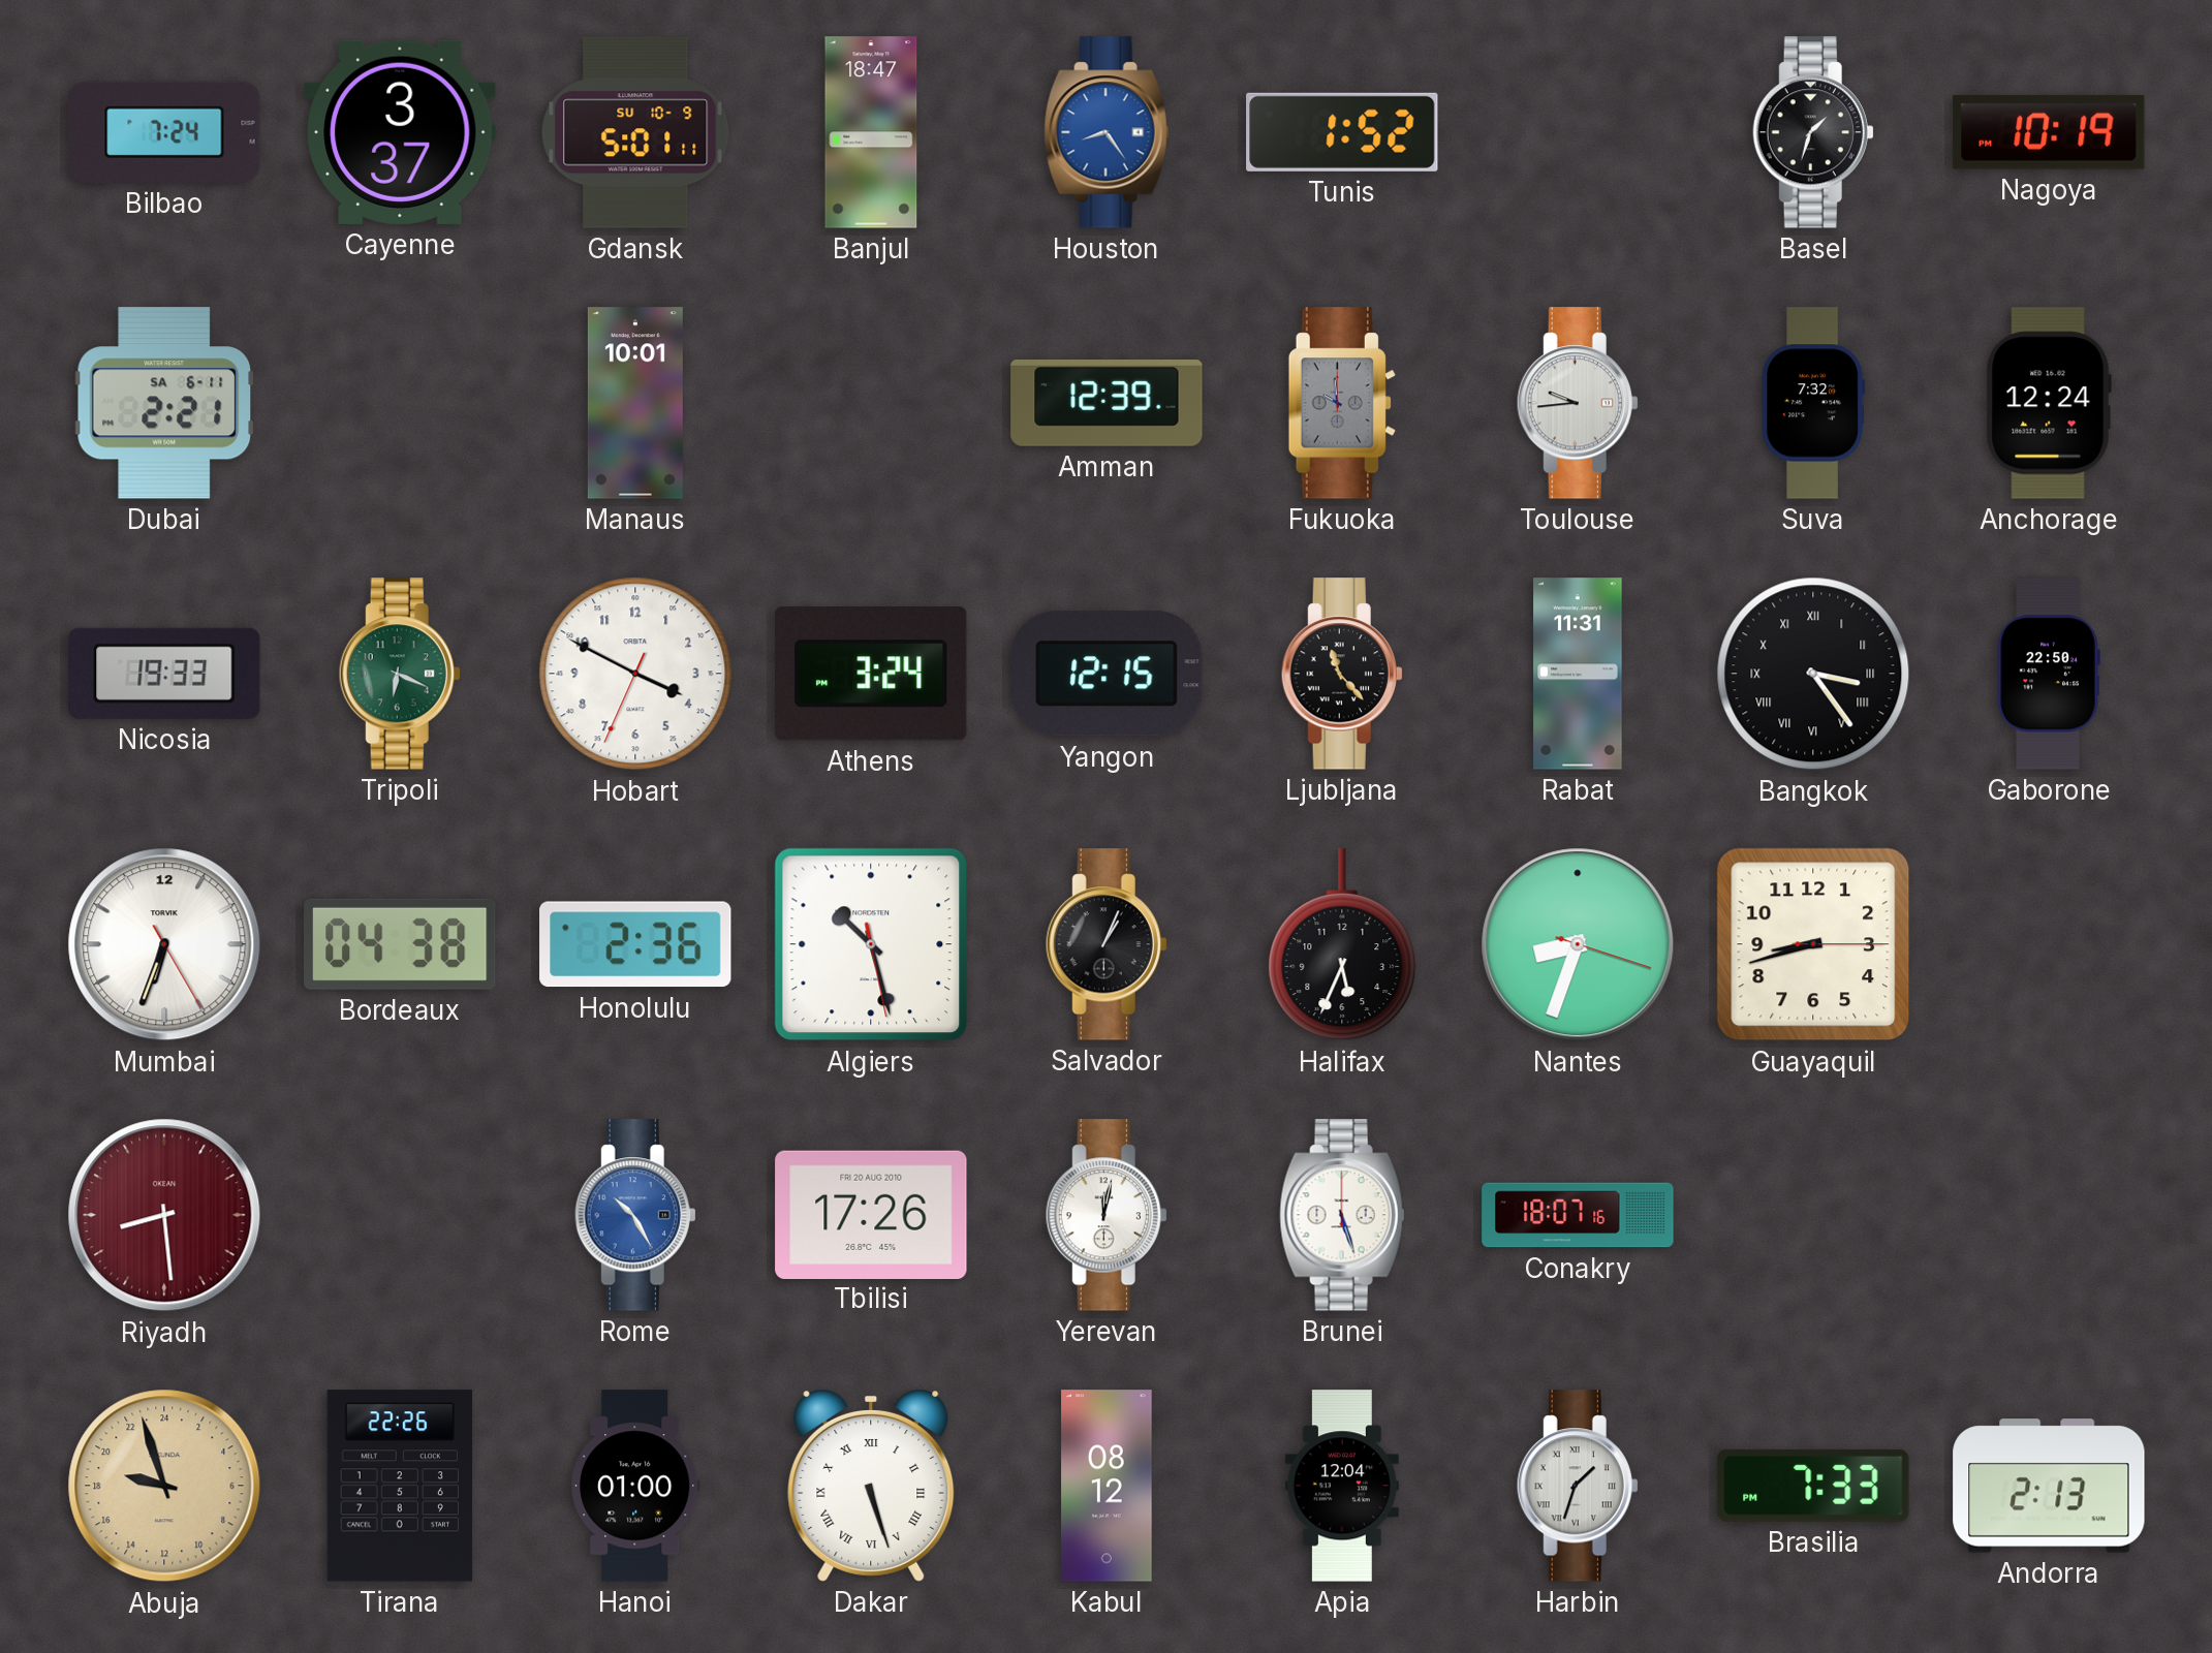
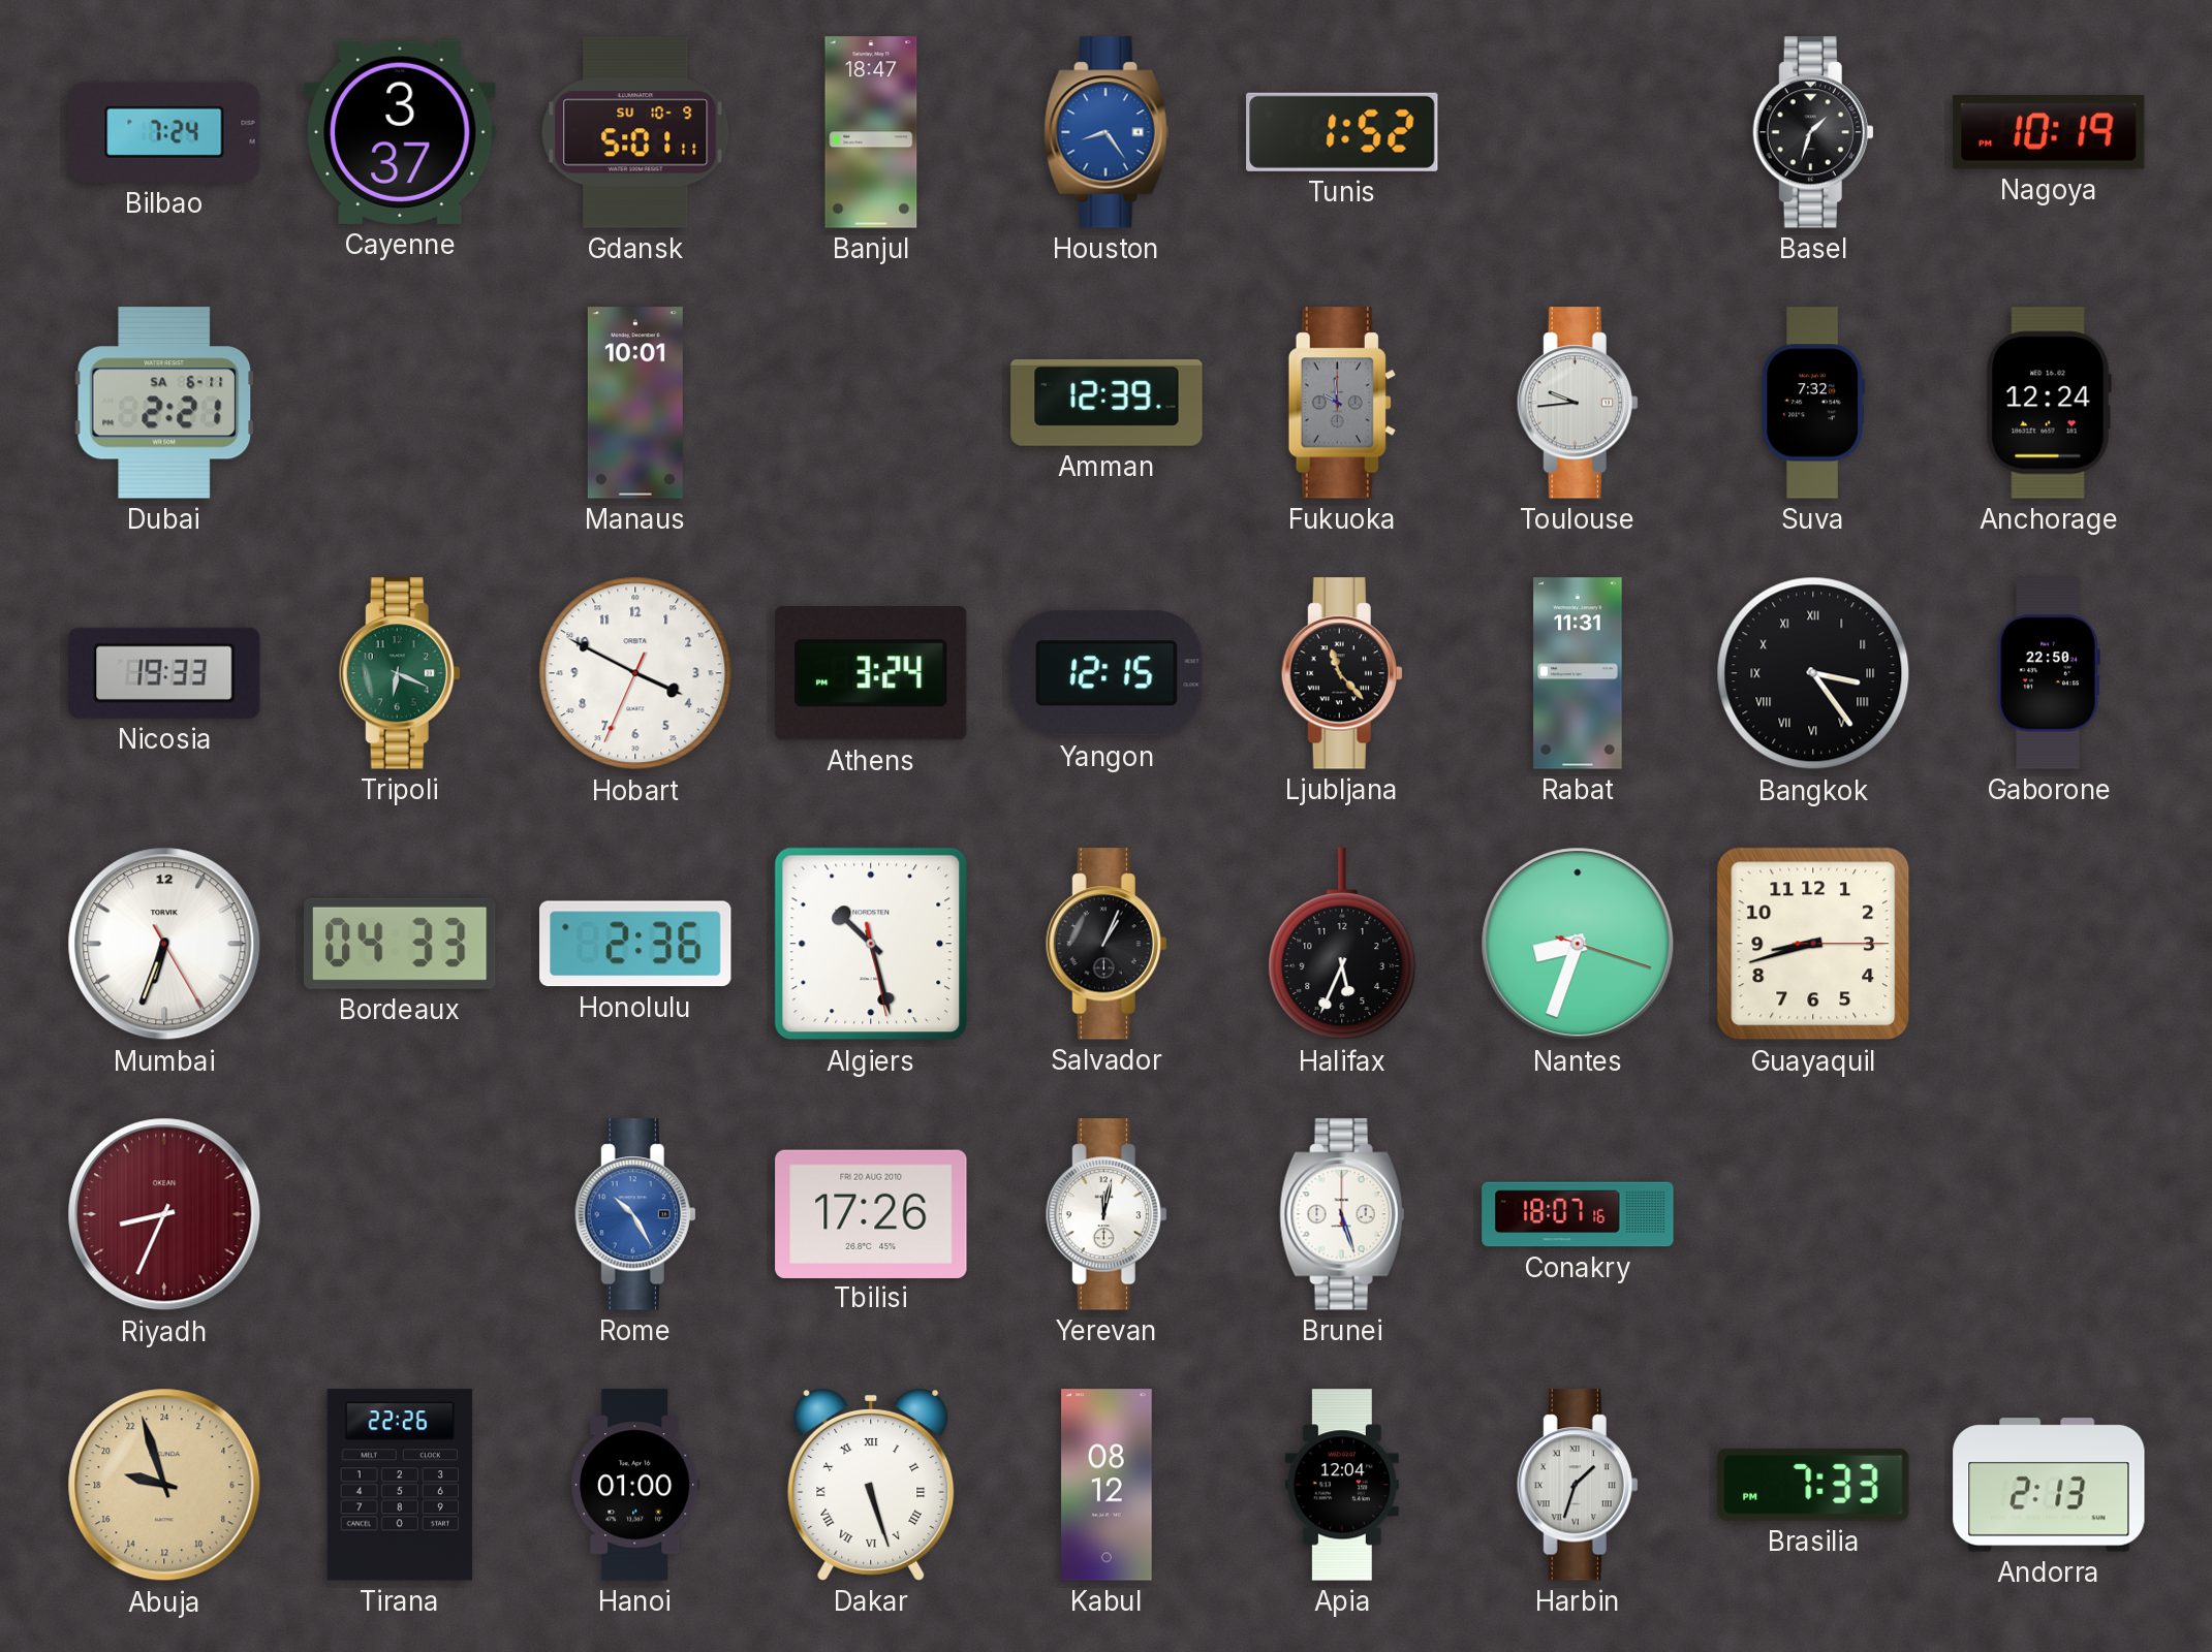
Bordeaux: 04:38 -> 04:33 (400, 944)
Riyadh: 8:29 -> 8:34 (164, 1214)
